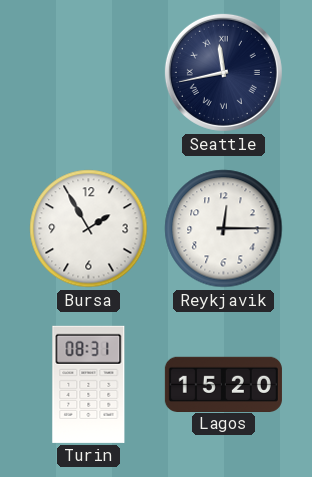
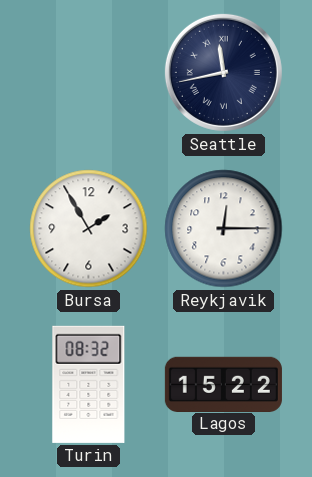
Turin: 08:31 -> 08:32 (89, 384)
Lagos: 15:20 -> 15:22 (223, 384)
